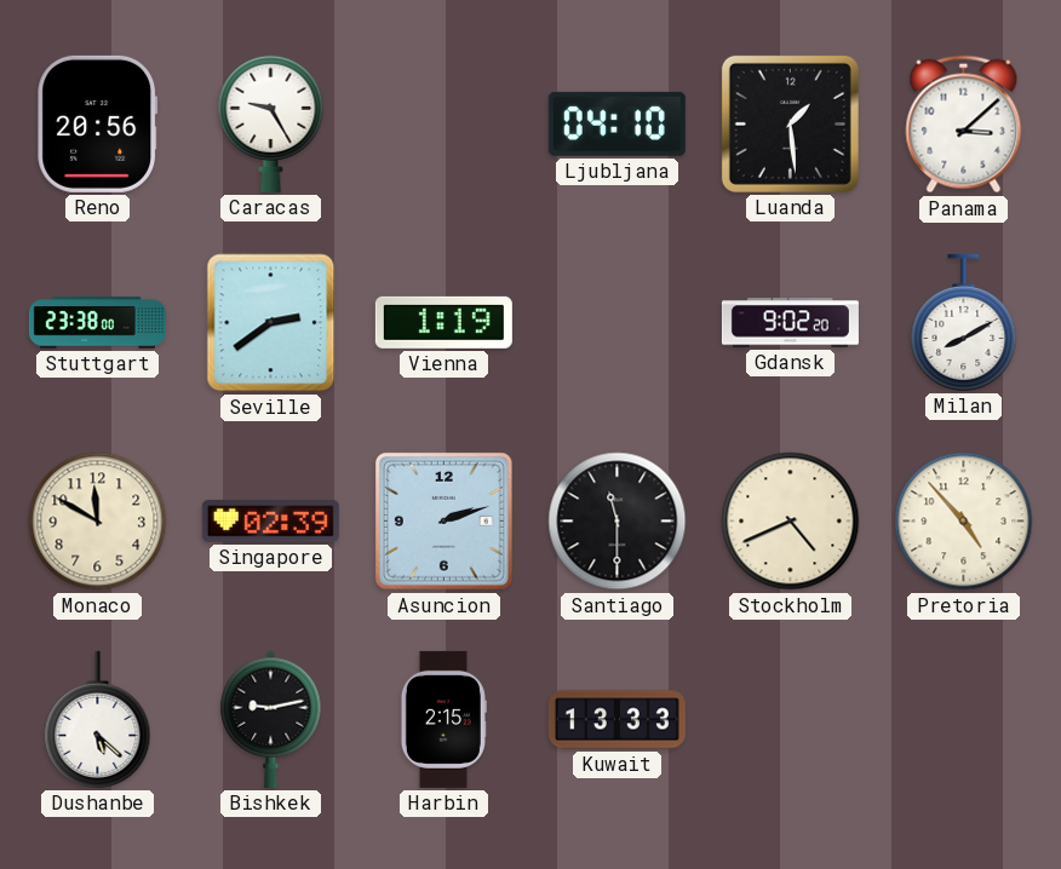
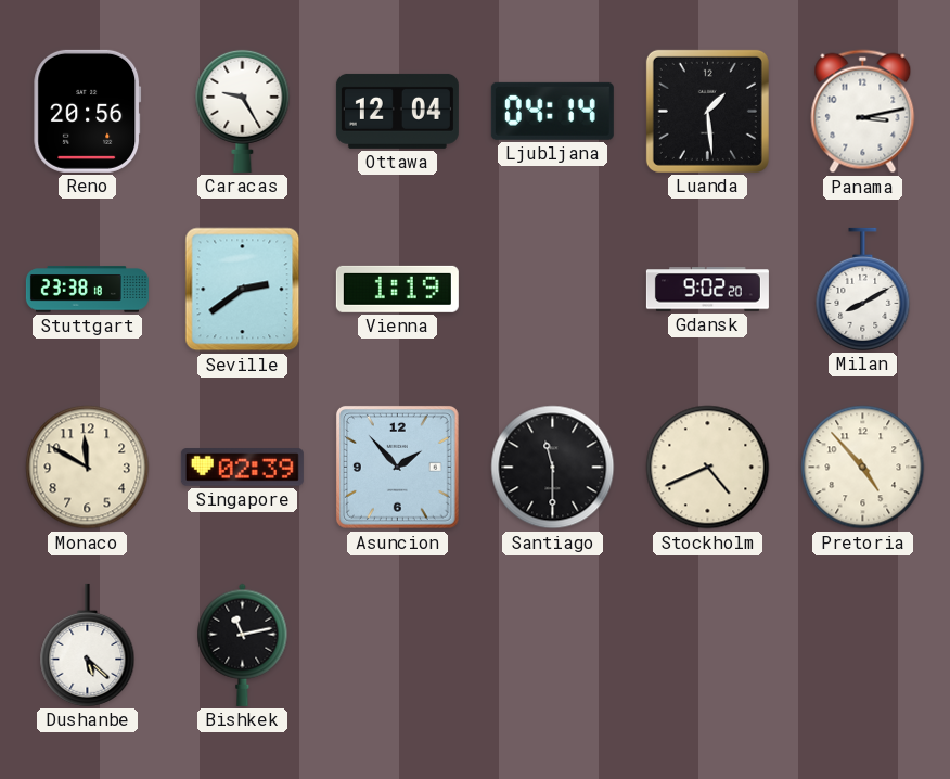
Ottawa: none -> 12:04 (397, 111)
Ljubljana: 04:10 -> 04:14 (552, 111)
Panama: 3:08 -> 3:13 (863, 112)
Stuttgart: 23:38:00 -> 23:38:18 (87, 290)
Asuncion: 2:12 -> 1:53 (397, 467)
Bishkek: 9:13 -> 11:13 (243, 644)
Harbin: 2:15 -> none (443, 719)
Kuwait: 13:33 -> none (616, 720)
